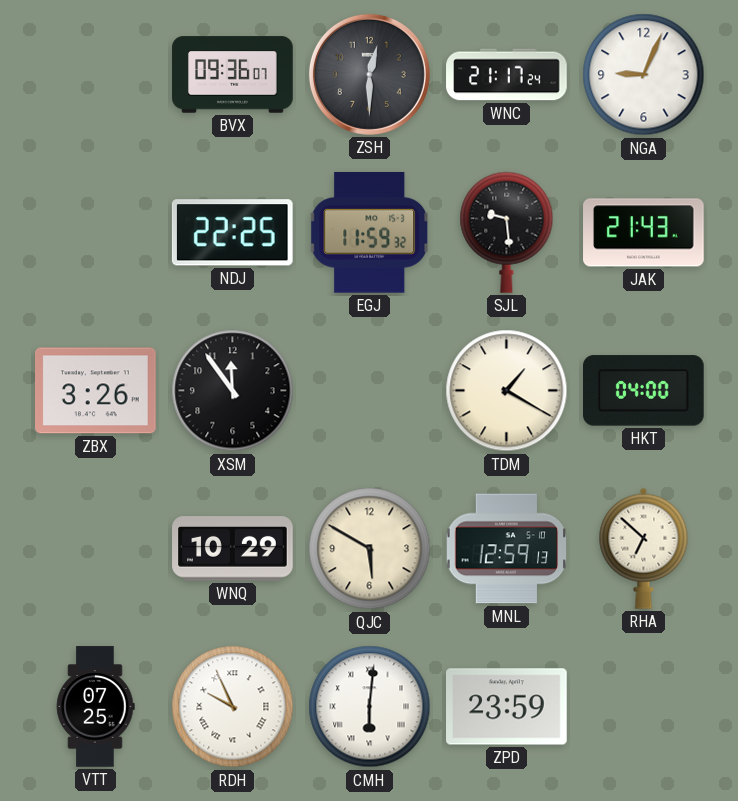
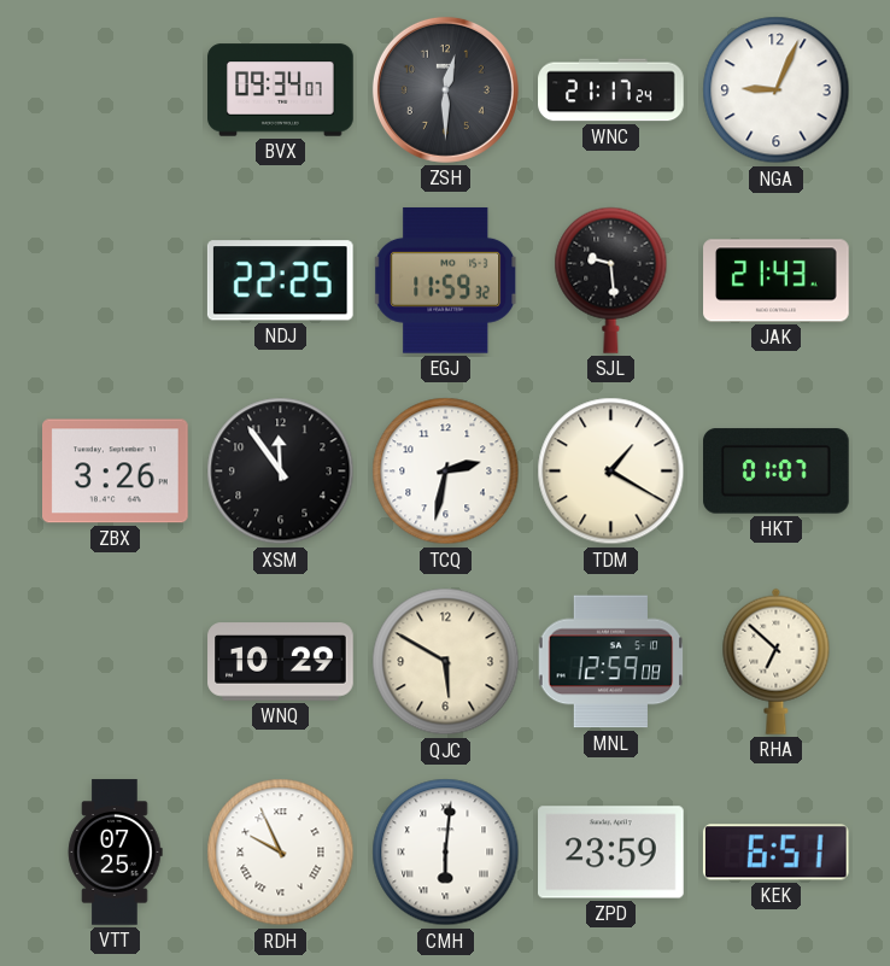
BVX: 09:36 -> 09:34 (281, 90)
TCQ: none -> 2:32 (446, 472)
HKT: 04:00 -> 01:07 (777, 472)
MNL: 12:59:13 -> 12:59:08 (611, 662)
KEK: none -> 6:51 (775, 853)
